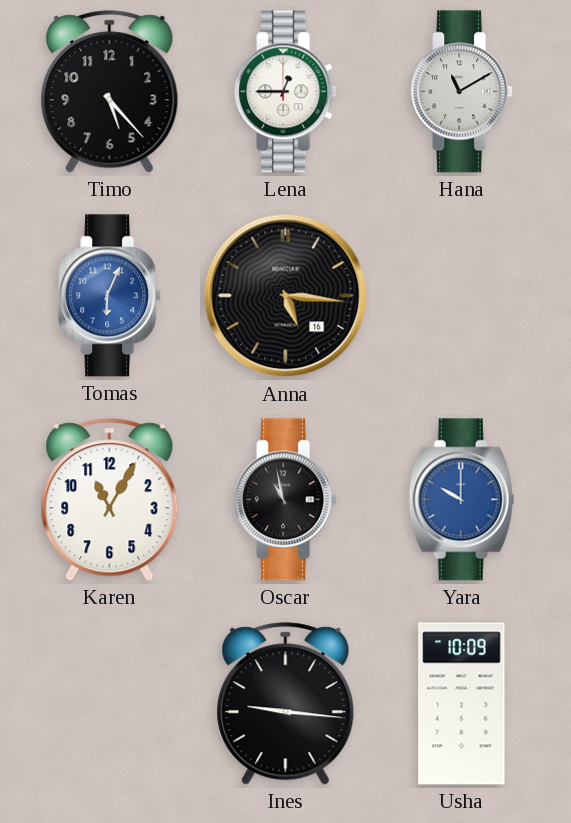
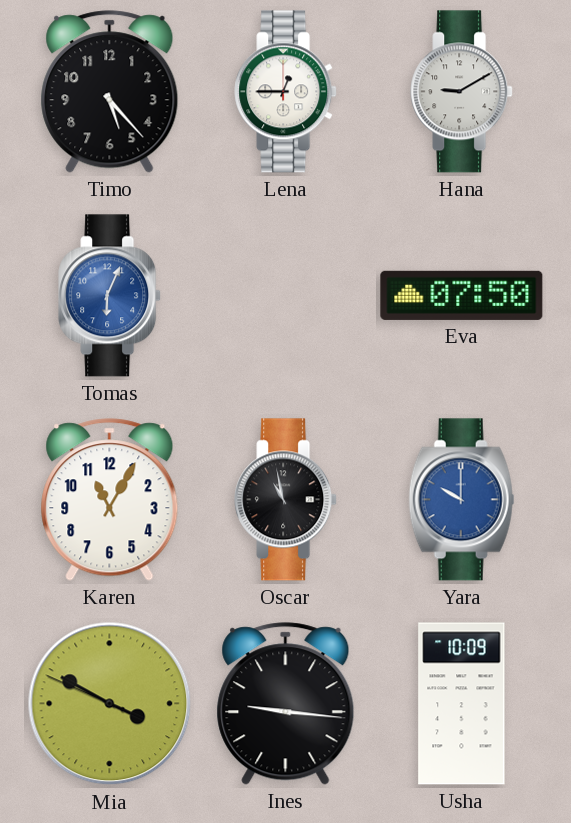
Hana: 11:10 -> 9:10 (462, 92)
Anna: 5:16 -> none (286, 296)
Eva: none -> 07:50 (462, 295)
Mia: none -> 3:49 (110, 704)
